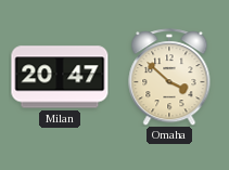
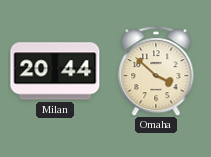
Milan: 20:47 -> 20:44 (55, 71)
